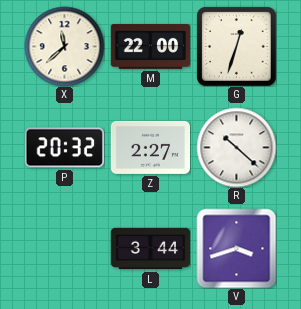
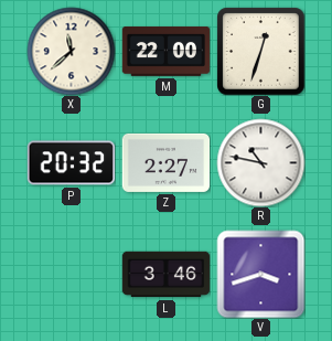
R: 10:22 -> 10:47 (260, 162)
L: 3:44 -> 3:46 (165, 275)
